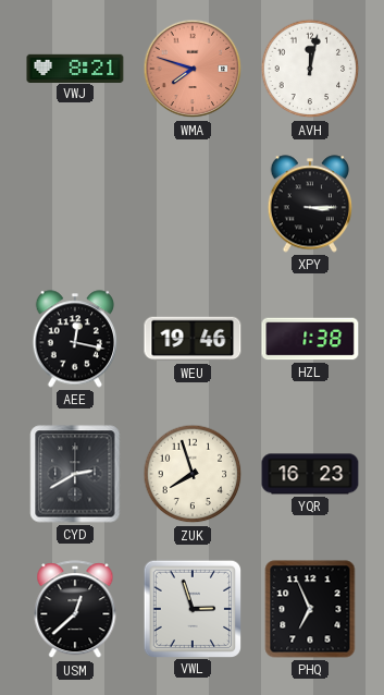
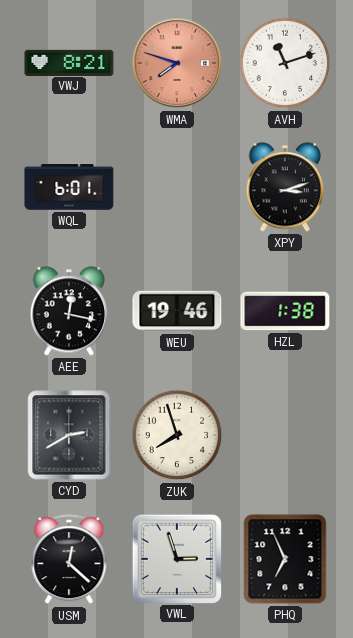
AVH: 12:02 -> 11:12 (285, 63)
WQL: none -> 6:01 (69, 187)
XPY: 3:15 -> 3:12 (284, 187)
YQR: 16:23 -> none (310, 474)
USM: 12:38 -> 12:22 (69, 560)
